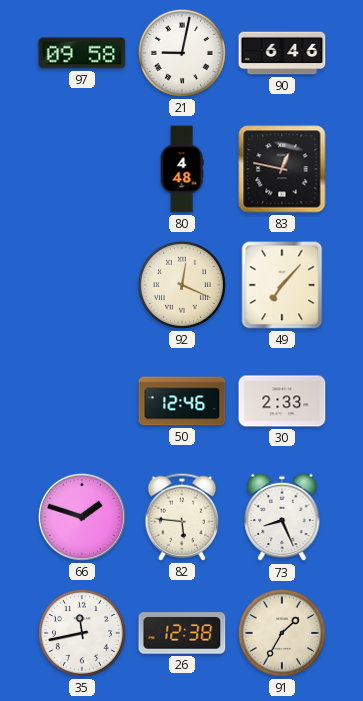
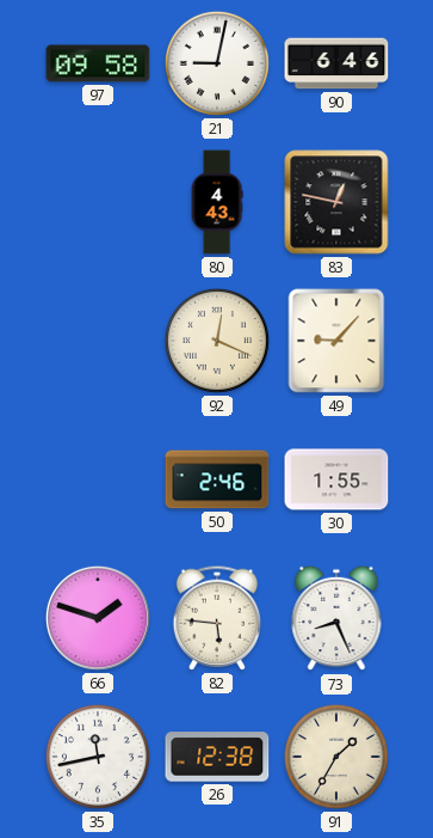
80: 4:48 -> 4:43 (217, 202)
49: 7:07 -> 9:07 (336, 341)
50: 12:46 -> 2:46 (217, 479)
30: 2:33 -> 1:55 (336, 479)
